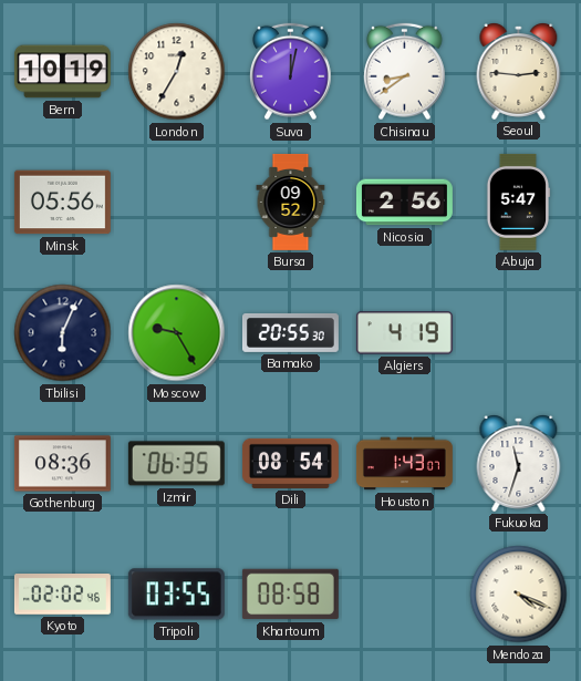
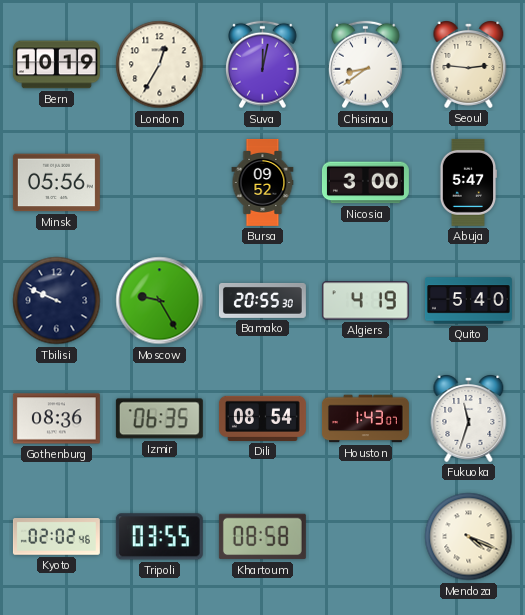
Nicosia: 2:56 -> 3:00 (365, 183)
Tbilisi: 6:04 -> 9:49 (57, 301)
Quito: none -> 5:40 (468, 301)
